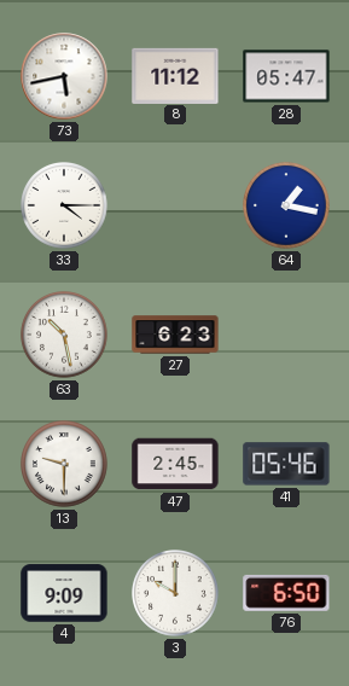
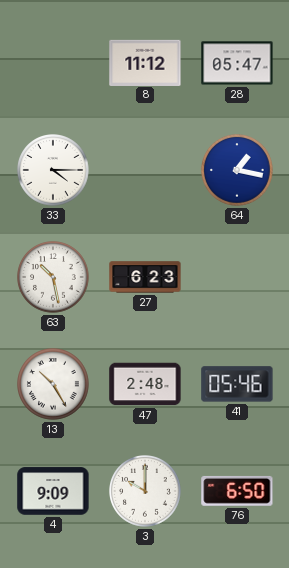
73: 5:43 -> none (64, 76)
13: 9:30 -> 10:25 (54, 385)
47: 2:45 -> 2:48 (145, 384)
